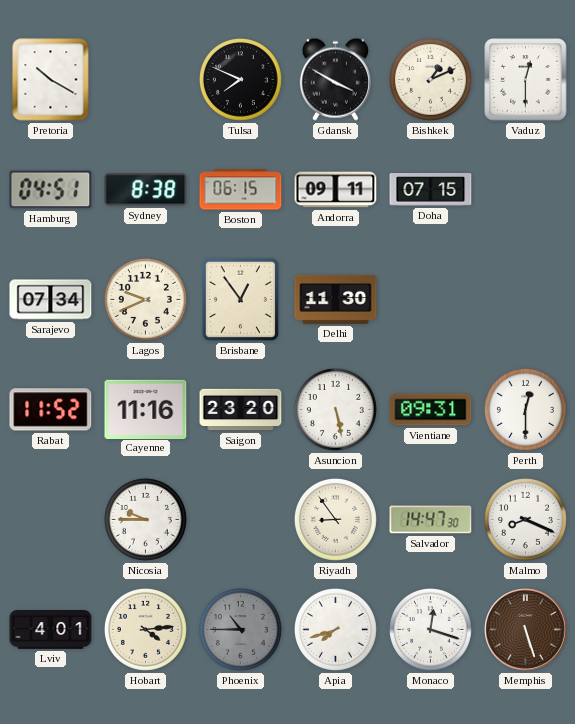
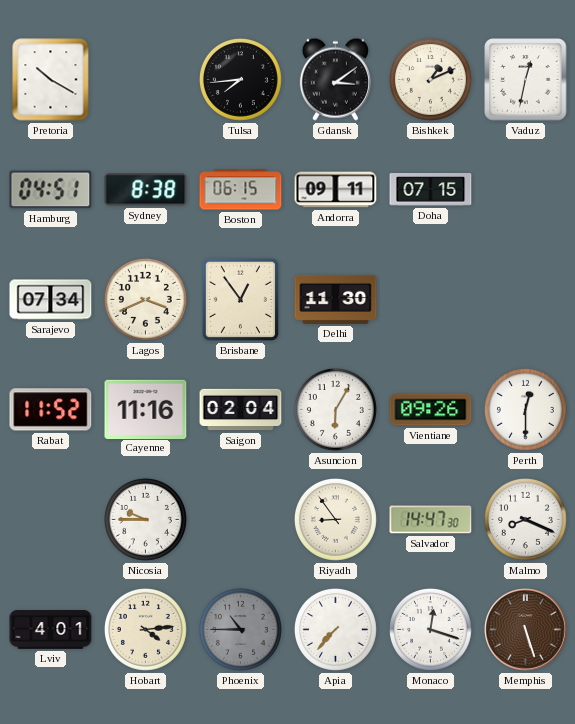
Tulsa: 7:49 -> 7:44 (240, 79)
Gdansk: 3:50 -> 3:09 (335, 79)
Vaduz: 12:30 -> 12:32 (526, 80)
Lagos: 9:41 -> 3:41 (145, 299)
Saigon: 23:20 -> 02:04 (241, 410)
Asuncion: 5:28 -> 6:05 (335, 409)
Vientiane: 09:31 -> 09:26 (431, 410)
Apia: 7:42 -> 7:37 (335, 629)
